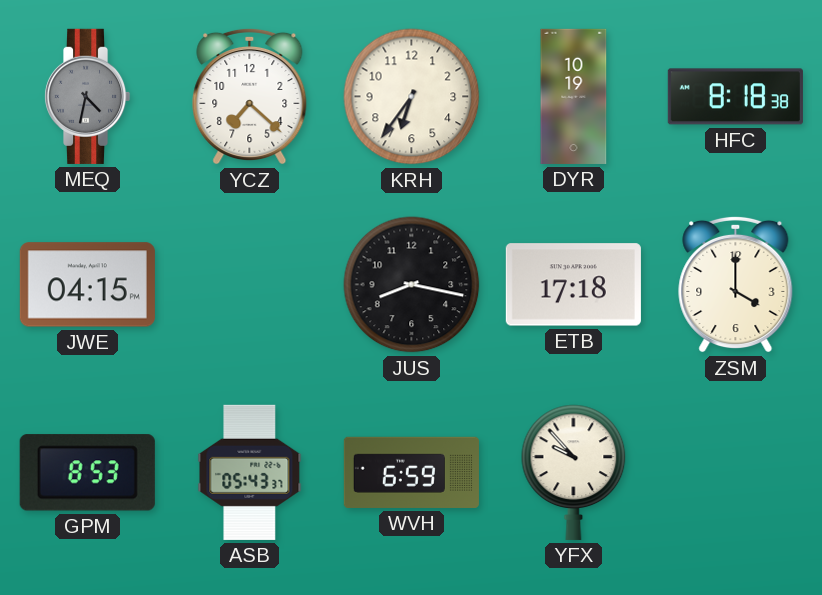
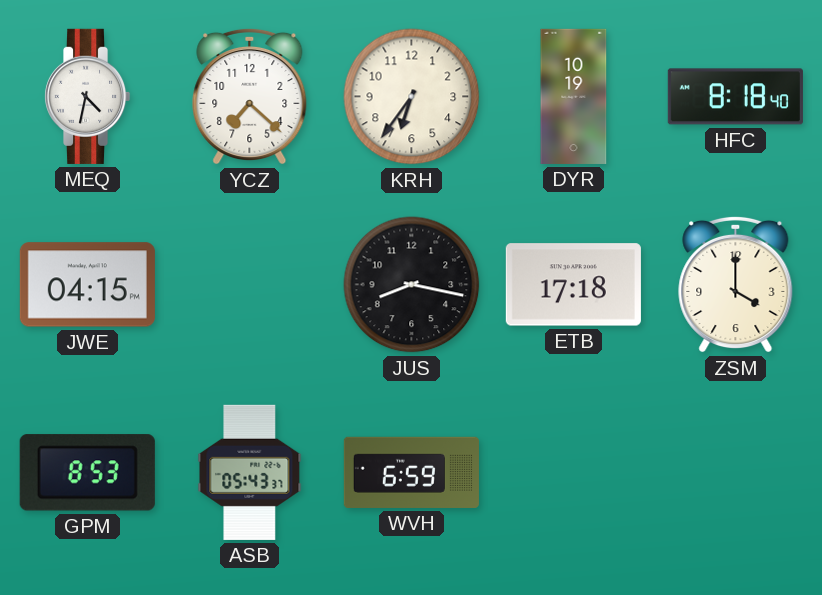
MEQ dial: grey -> white (87, 96)
HFC: 8:18:38 -> 8:18:40 (735, 97)
YFX: 9:53 -> none (574, 472)
